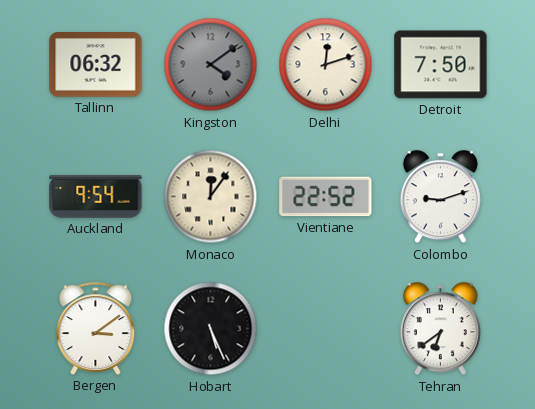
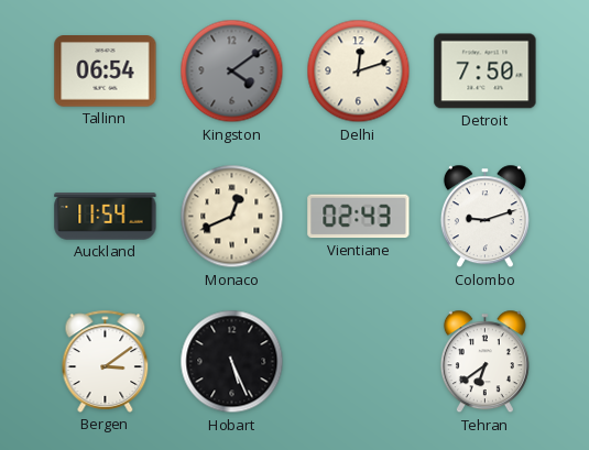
Tallinn: 06:32 -> 06:54 (106, 72)
Auckland: 9:54 -> 11:54 (106, 217)
Monaco: 12:06 -> 12:41 (232, 217)
Vientiane: 22:52 -> 02:43 (359, 217)
